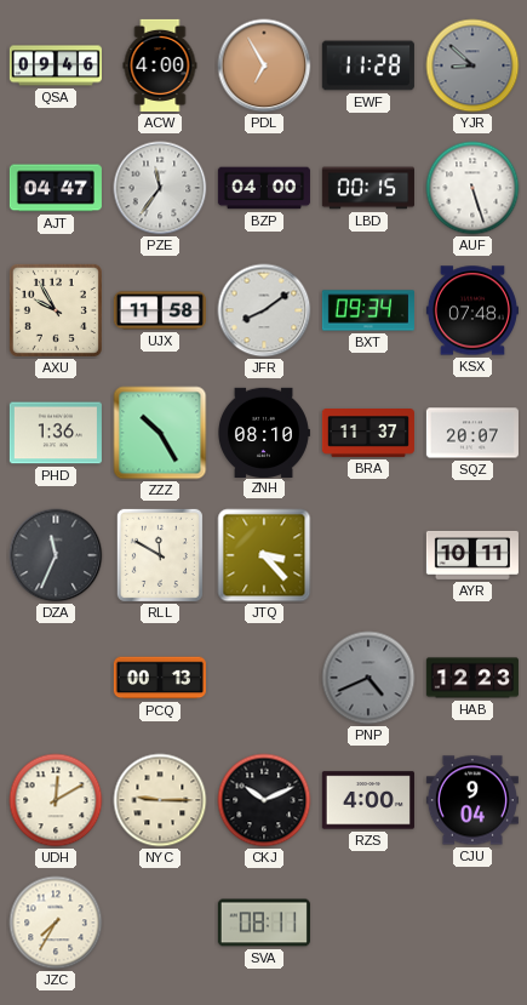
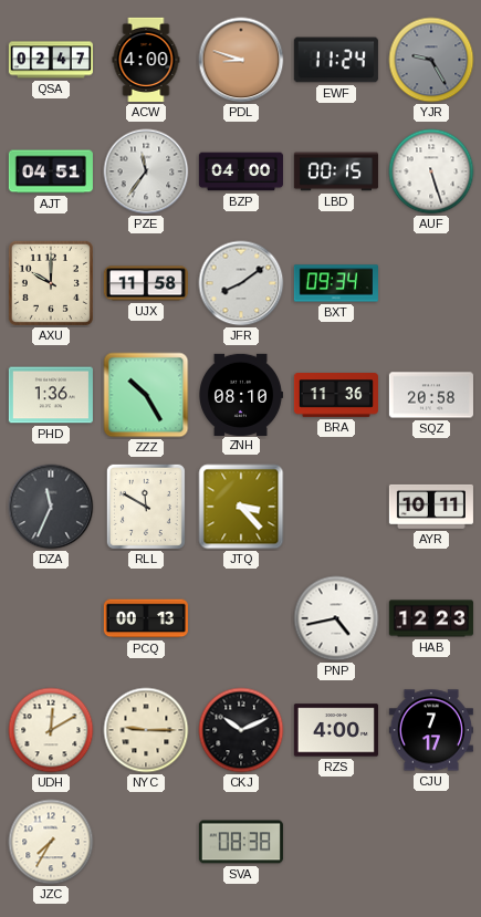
QSA: 09:46 -> 02:47 (51, 60)
PDL: 6:55 -> 8:48 (241, 60)
EWF: 11:28 -> 11:24 (336, 60)
YJR: 8:52 -> 9:25 (431, 60)
AJT: 04:47 -> 04:51 (51, 171)
AXU: 9:55 -> 10:00 (51, 283)
KSX: 07:48 -> none (472, 310)
BRA: 11:37 -> 11:36 (336, 396)
SQZ: 20:07 -> 20:58 (431, 395)
PNP: 4:41 -> 4:43 (336, 618)
PNP dial: grey -> white (336, 618)
CJU: 9:04 -> 7:17 (431, 730)
SVA: 08:11 -> 08:38 (241, 842)
